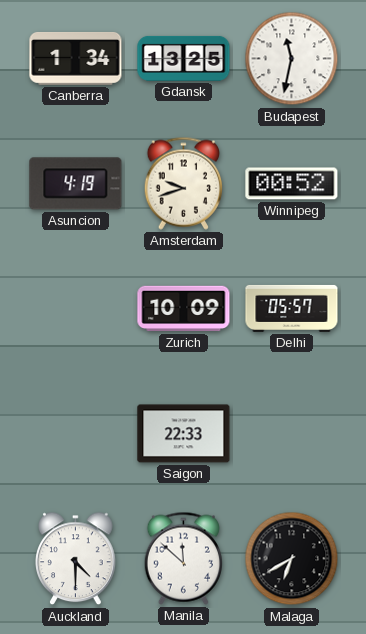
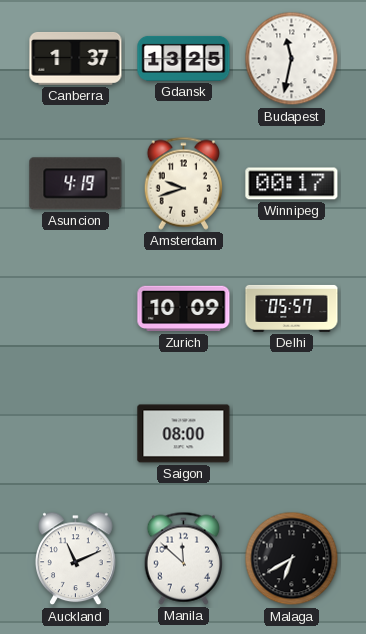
Canberra: 1:34 -> 1:37 (76, 59)
Winnipeg: 00:52 -> 00:17 (292, 184)
Saigon: 22:33 -> 08:00 (184, 434)
Auckland: 4:30 -> 11:11 (76, 559)
